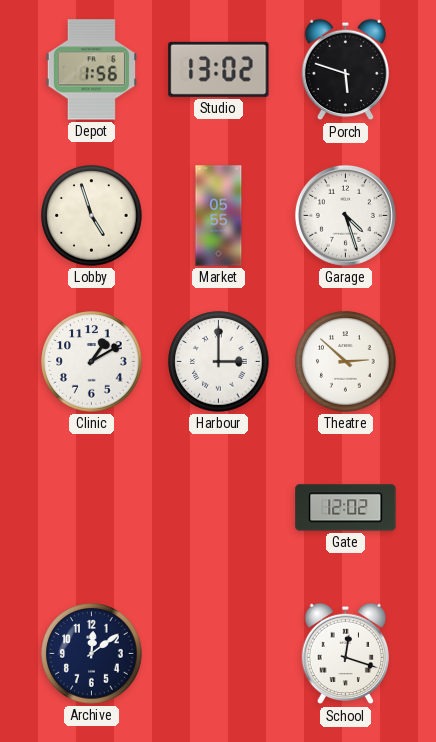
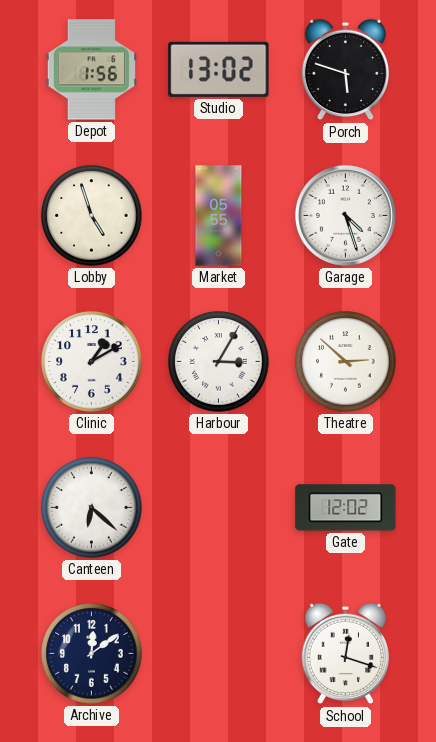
Harbour: 3:00 -> 3:05 (219, 362)
Canteen: none -> 6:22 (92, 508)
